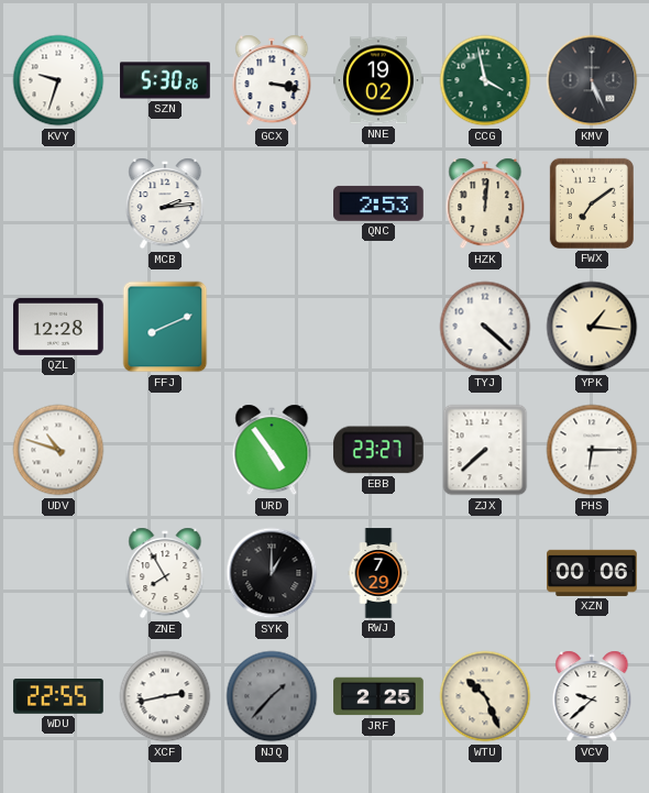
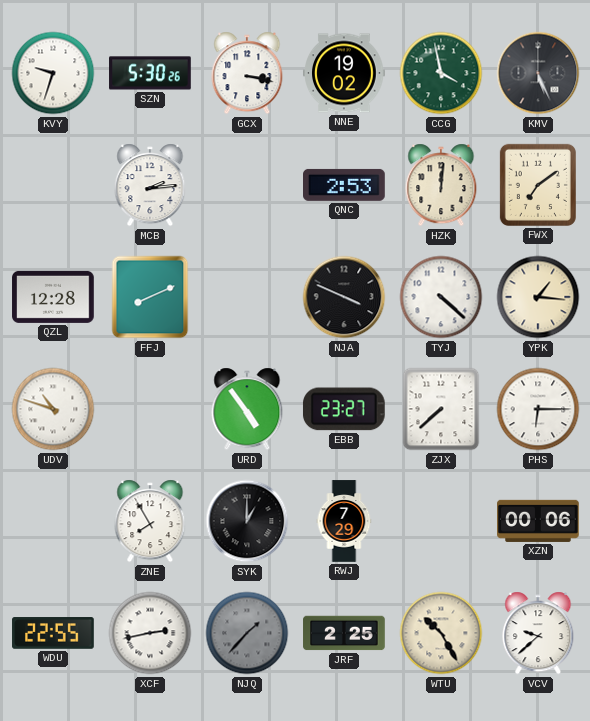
NJA: none -> 3:49 (344, 297)
WTU: 10:26 -> 10:25 (441, 633)
